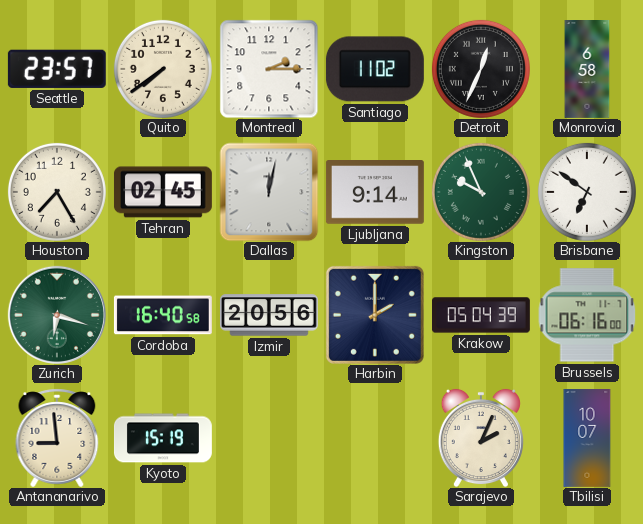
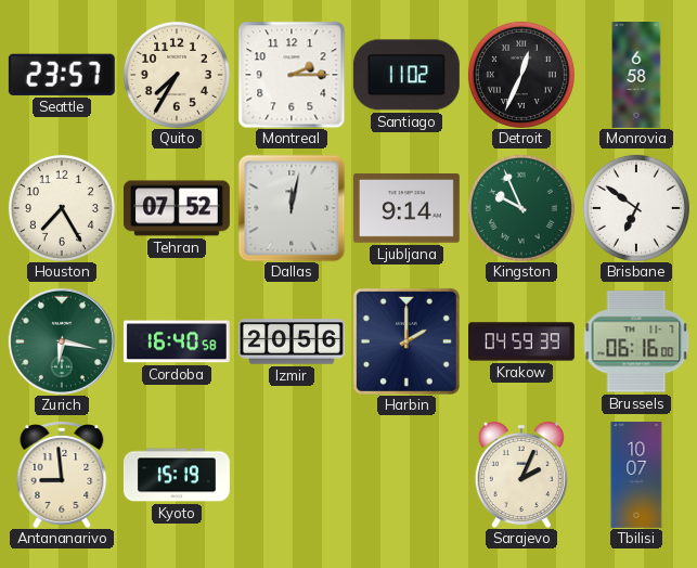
Quito: 7:39 -> 7:35 (177, 75)
Tehran: 02:45 -> 07:52 (177, 208)
Zurich: 6:18 -> 6:17 (62, 341)
Krakow: 05:04 -> 04:59 (522, 341)
